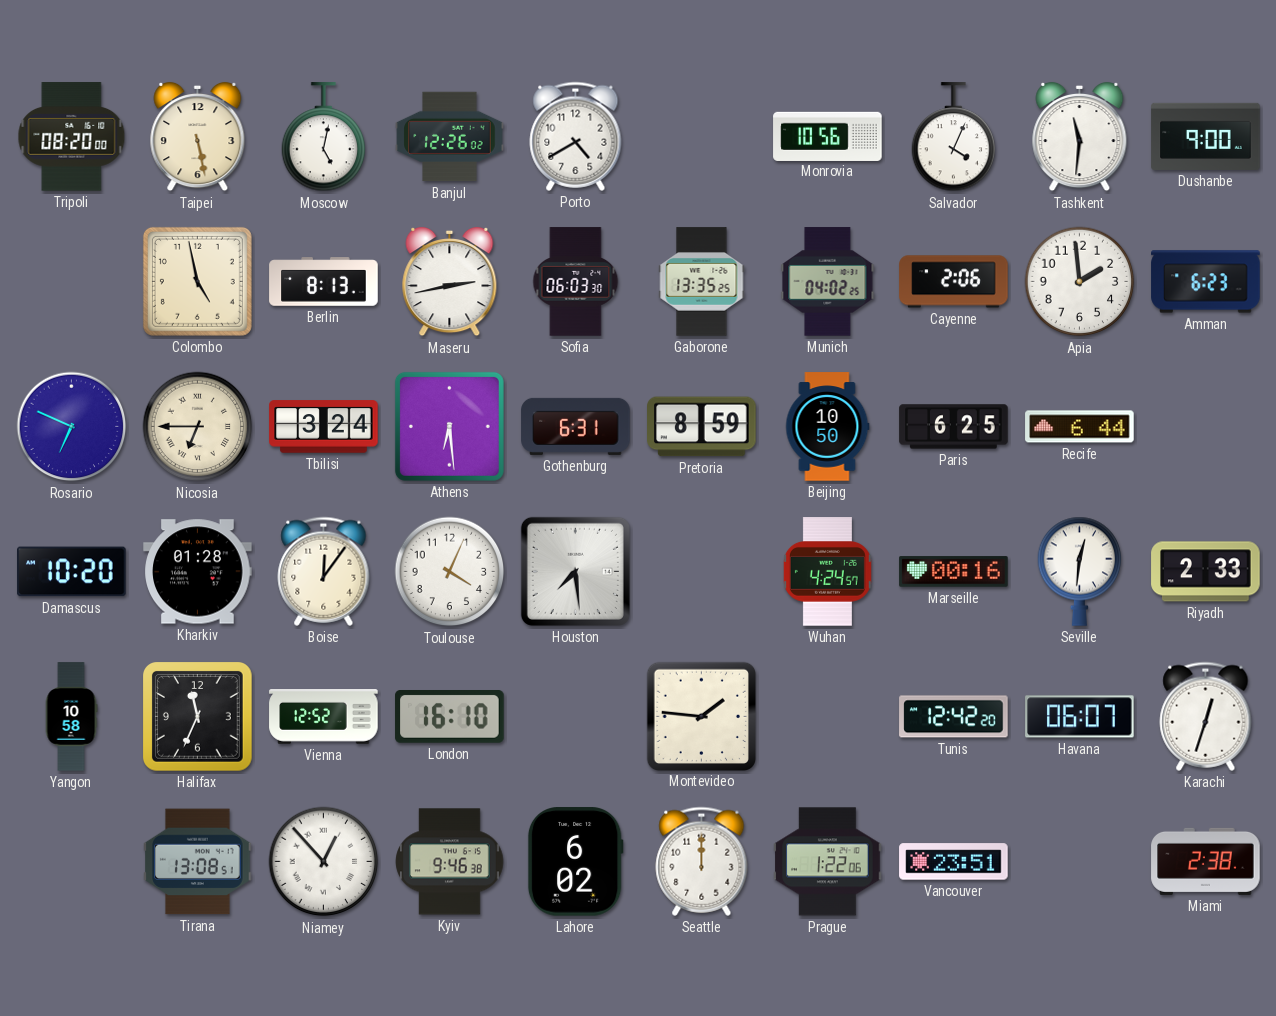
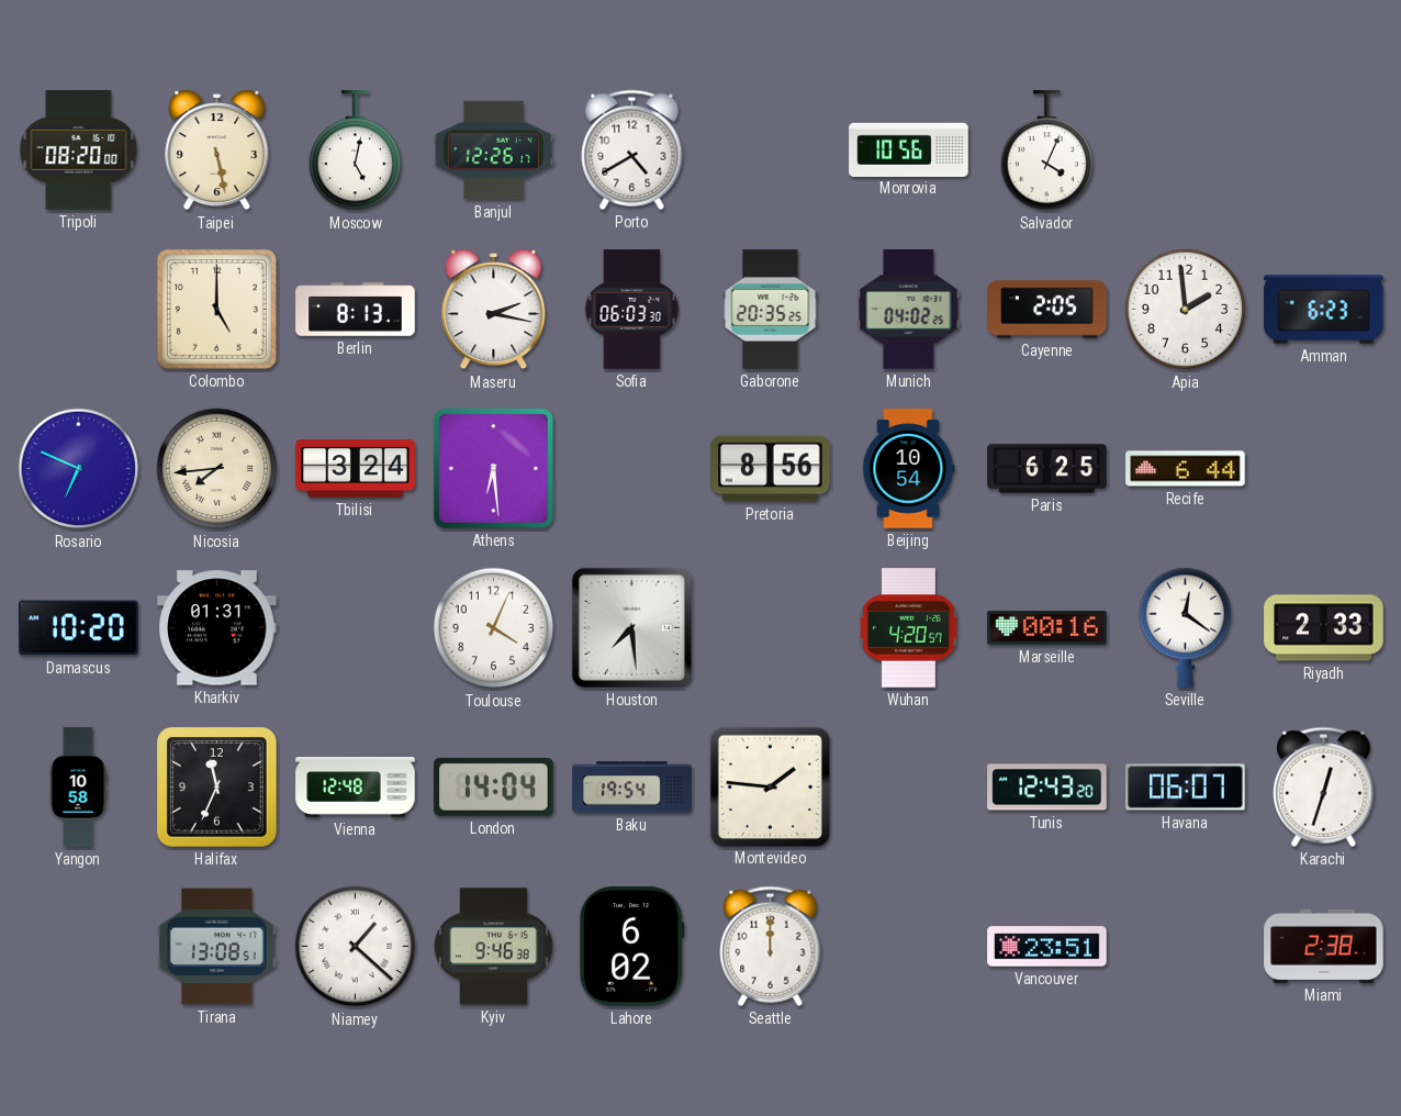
Banjul: 12:26:02 -> 12:26:17 (494, 150)
Tashkent: 11:31 -> none (1080, 137)
Dushanbe: 9:00 -> none (1206, 136)
Colombo: 4:58 -> 5:00 (216, 309)
Maseru: 2:43 -> 2:17 (494, 310)
Gaborone: 13:35 -> 20:35 (771, 310)
Cayenne: 2:06 -> 2:05 (1047, 310)
Nicosia: 6:45 -> 7:44 (217, 469)
Gothenburg: 6:31 -> none (576, 426)
Pretoria: 8:59 -> 8:56 (771, 469)
Beijing: 10:50 -> 10:54 (908, 469)
Kharkiv: 01:28 -> 01:31 (217, 628)
Boise: 12:06 -> none (324, 571)
Wuhan: 4:24 -> 4:20 (908, 628)
Seville: 12:31 -> 12:21 (1186, 627)
Vienna: 12:52 -> 12:48 (356, 788)
London: 16:10 -> 14:04 (494, 788)
Baku: none -> 19:54 (632, 788)
Tunis: 12:42 -> 12:43 (1047, 788)
Niamey: 12:53 -> 1:22 (356, 947)
Prague: 1:22 -> none (828, 862)
